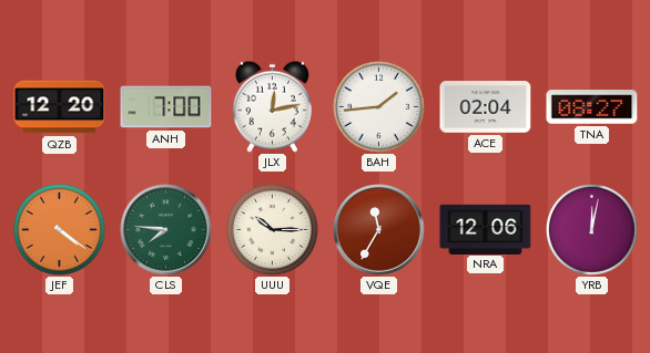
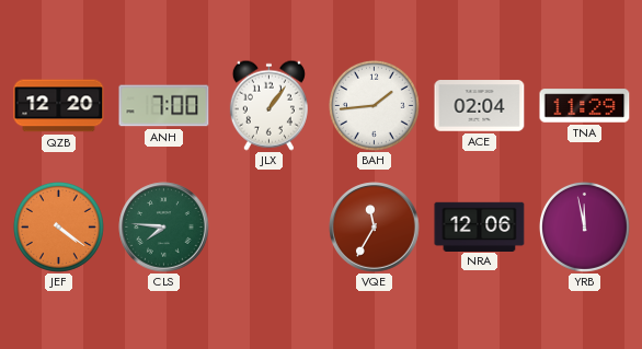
JLX: 12:13 -> 1:06 (268, 105)
TNA: 08:27 -> 11:29 (585, 106)
UUU: 10:15 -> none (272, 229)
YRB: 12:02 -> 11:58 (584, 226)
